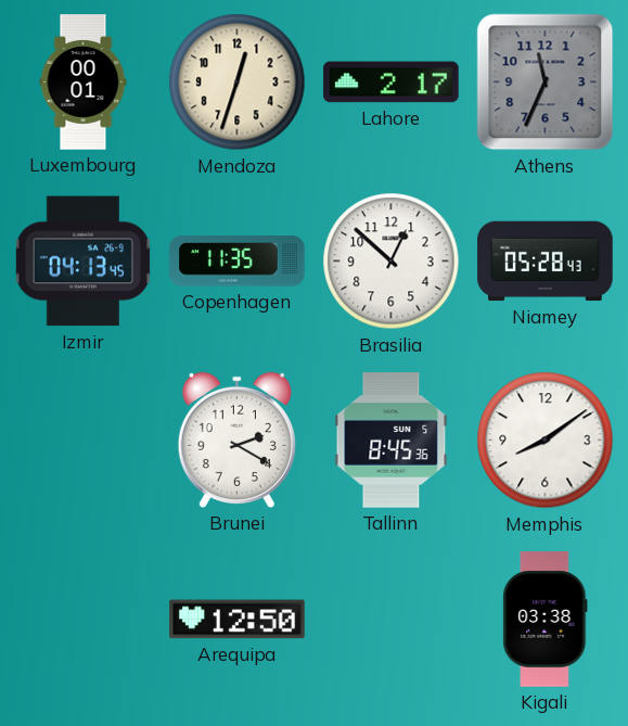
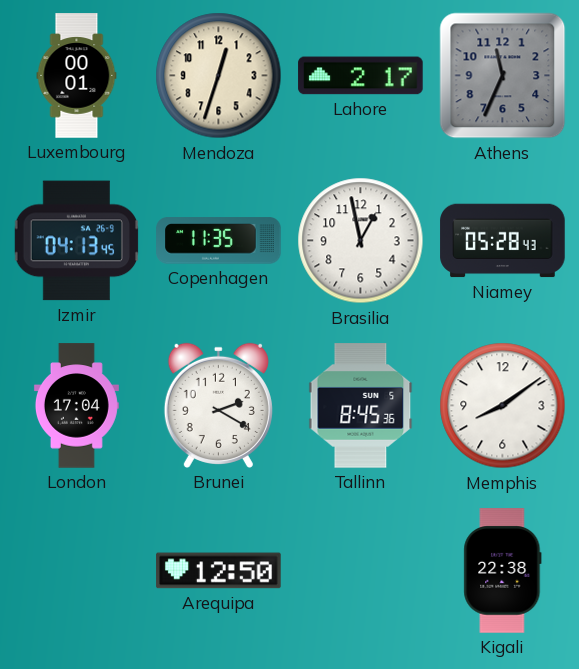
Brasilia: 12:52 -> 12:58 (361, 241)
London: none -> 17:04 (76, 406)
Kigali: 03:38 -> 22:38 (503, 571)
